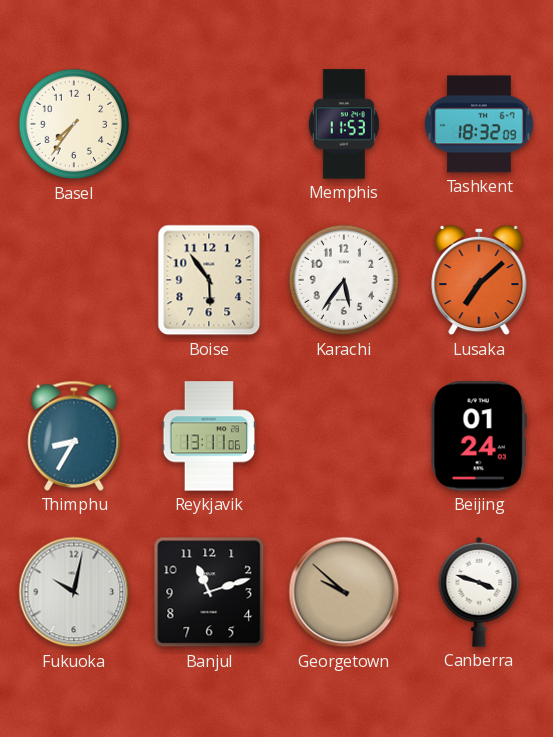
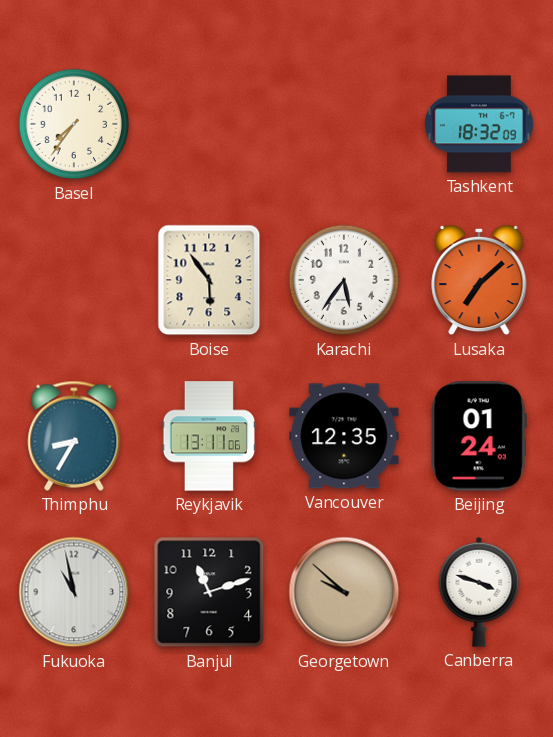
Memphis: 11:53 -> none (344, 124)
Vancouver: none -> 12:35 (344, 436)
Fukuoka: 10:02 -> 10:58 (74, 592)
